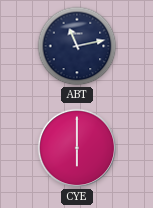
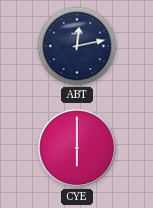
ABT: 11:13 -> 12:13 (77, 46)
